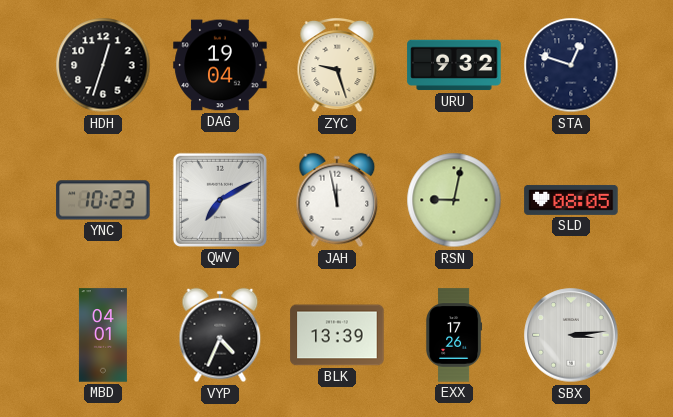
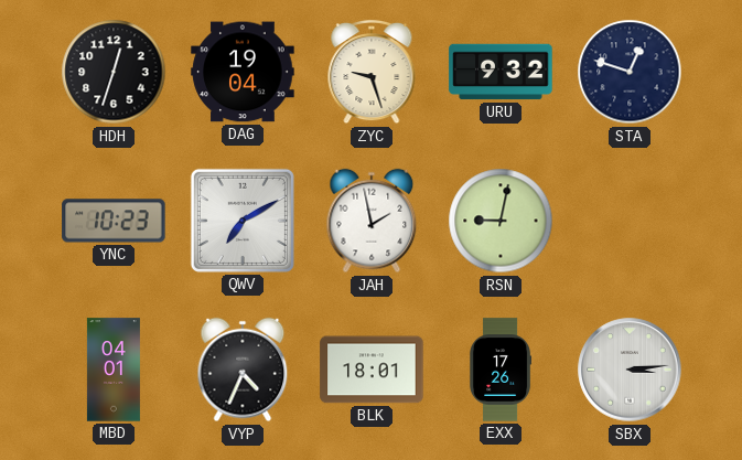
JAH: 11:58 -> 1:58 (372, 221)
SLD: 08:05 -> none (571, 200)
BLK: 13:39 -> 18:01 (372, 370)
